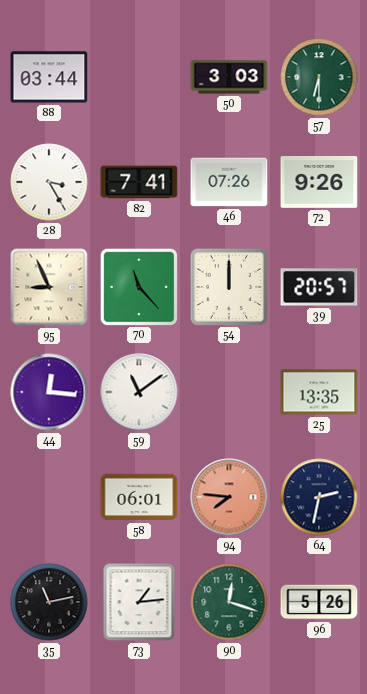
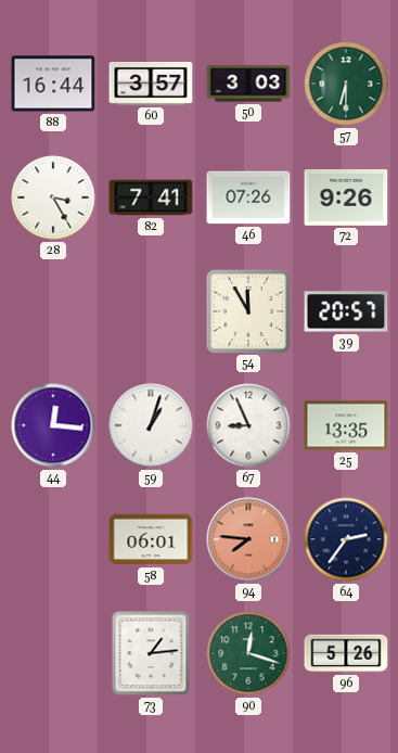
88: 03:44 -> 16:44 (53, 84)
60: none -> 3:57 (151, 85)
95: 8:56 -> none (49, 287)
70: 11:23 -> none (138, 286)
54: 12:00 -> 11:55 (247, 310)
59: 11:09 -> 1:03 (151, 425)
67: none -> 8:56 (248, 425)
64: 2:32 -> 2:36 (346, 539)
35: 11:13 -> none (49, 602)
